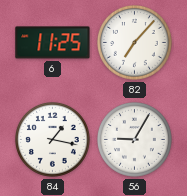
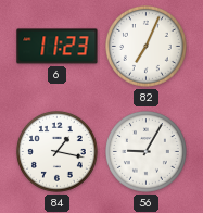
6: 11:25 -> 11:23 (58, 47)
82: 7:07 -> 7:04 (147, 47)
